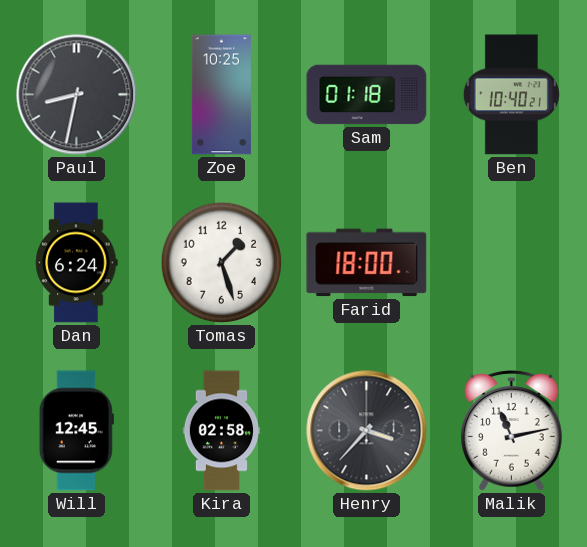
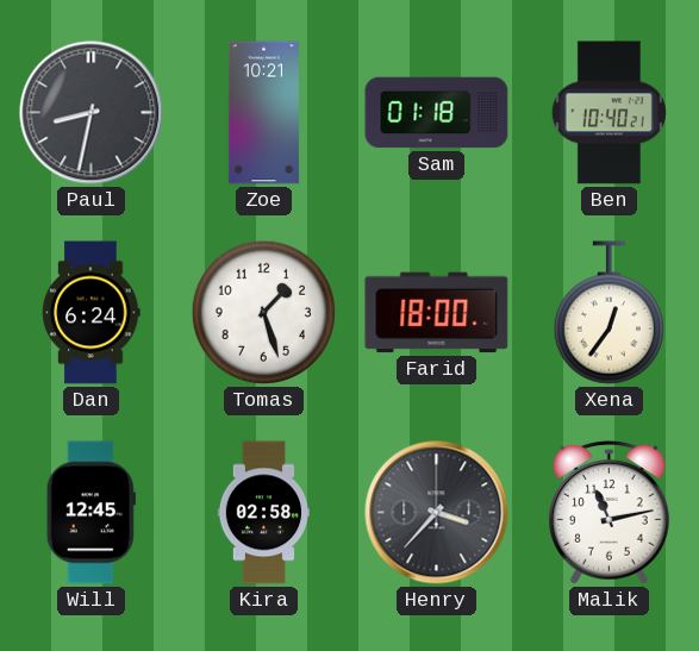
Zoe: 10:25 -> 10:21 (263, 113)
Xena: none -> 12:36 (608, 313)
